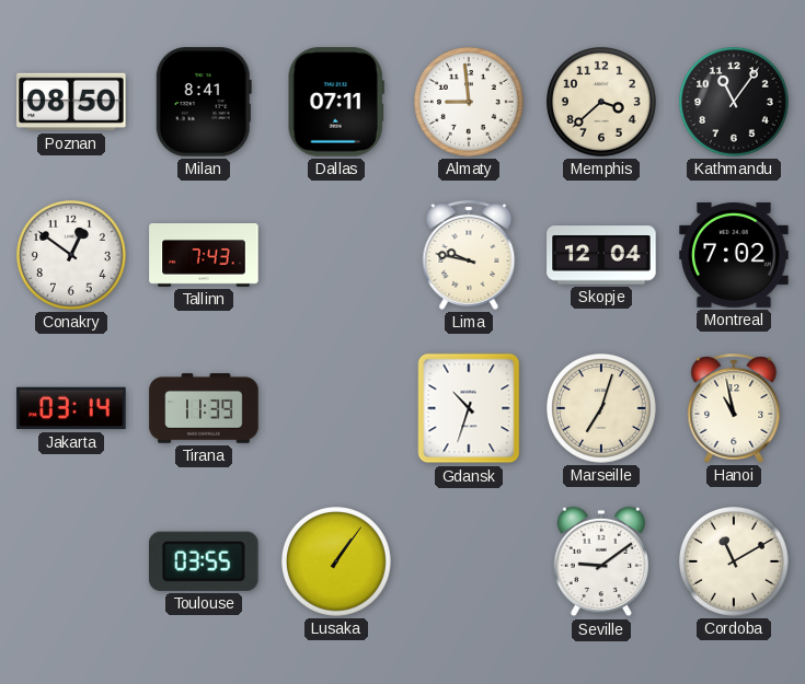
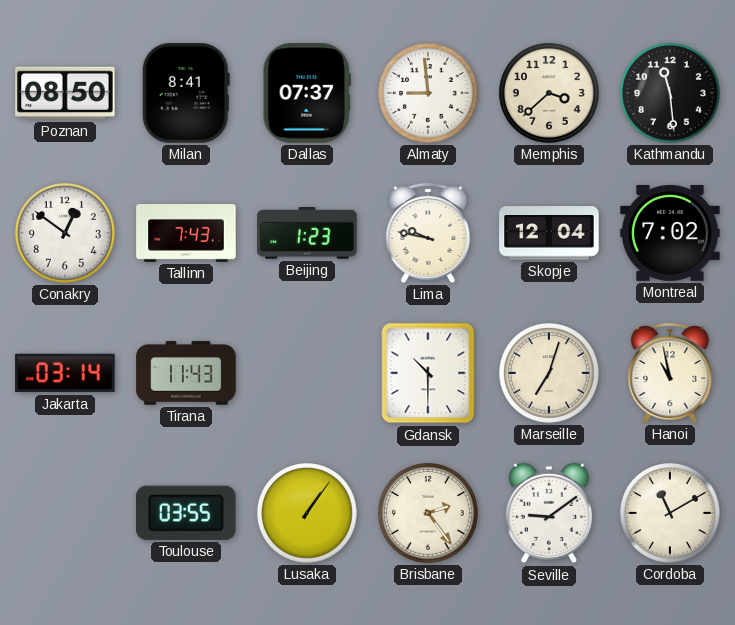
Dallas: 07:11 -> 07:37 (307, 93)
Kathmandu: 11:06 -> 11:29 (671, 94)
Beijing: none -> 1:23 (307, 234)
Tirana: 11:39 -> 11:43 (186, 373)
Gdansk: 10:33 -> 10:30 (428, 373)
Brisbane: none -> 2:24 (429, 514)
